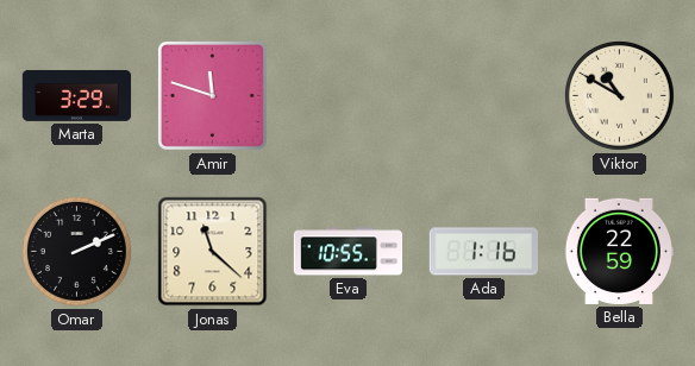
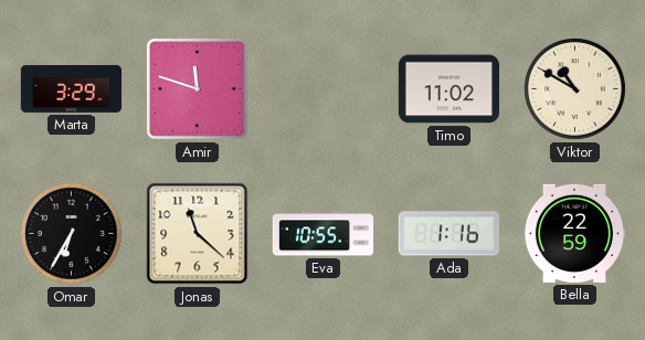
Timo: none -> 11:02 (448, 89)
Omar: 2:11 -> 6:35 (71, 233)
